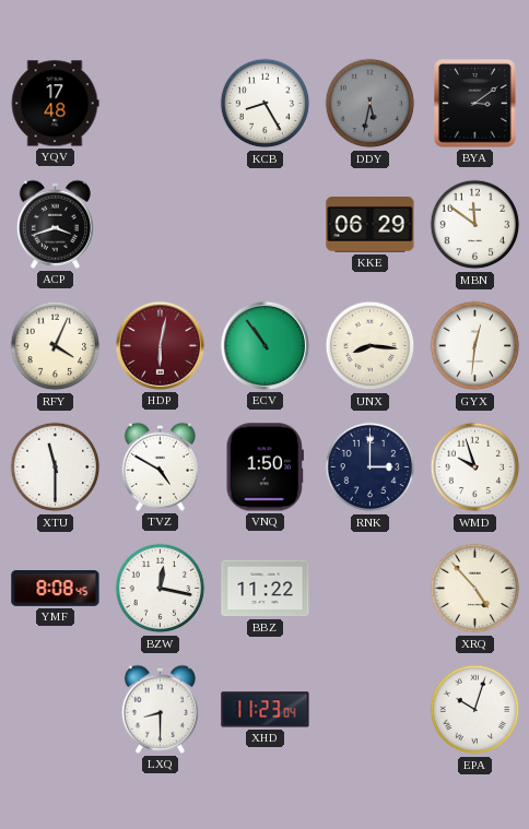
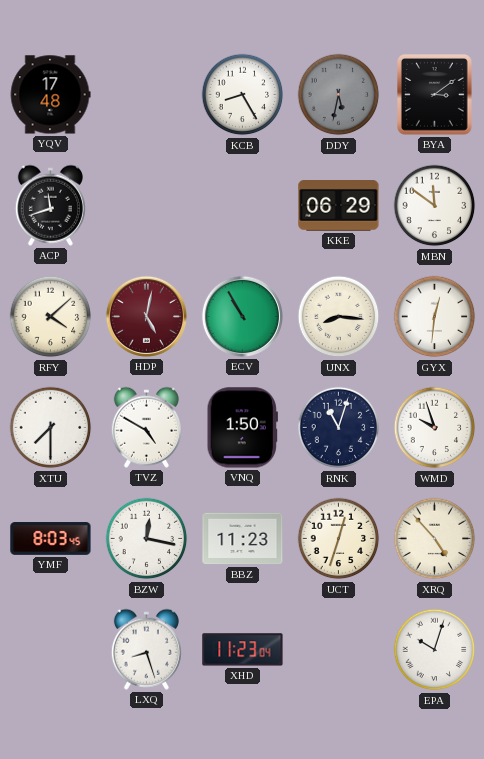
ACP: 3:42 -> 11:42 (50, 205)
RFY: 4:04 -> 4:08 (51, 317)
HDP: 6:02 -> 5:02 (146, 316)
ECV: 10:54 -> 10:55 (242, 316)
XTU: 11:30 -> 7:30 (51, 428)
RNK: 3:00 -> 11:03 (339, 428)
YMF: 8:08 -> 8:03 (51, 539)
BBZ: 11:22 -> 11:23 (243, 539)
UCT: none -> 12:33 (339, 539)
LXQ: 8:30 -> 8:27 (146, 649)
